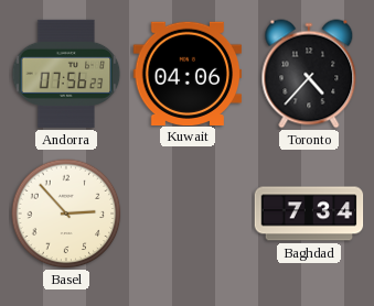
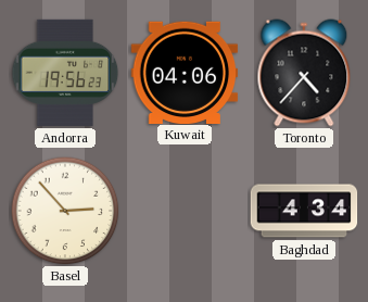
Andorra: 07:56 -> 19:56 (65, 73)
Baghdad: 7:34 -> 4:34 (304, 211)
